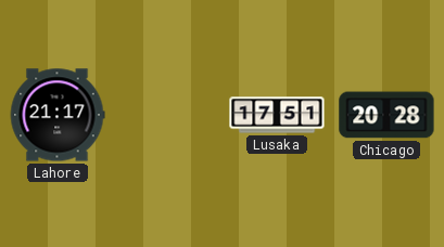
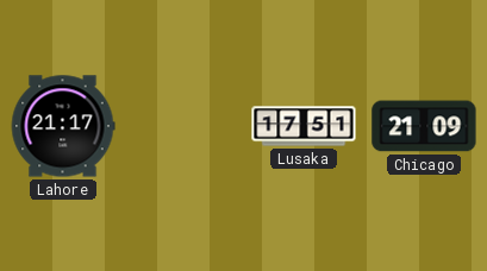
Chicago: 20:28 -> 21:09 (424, 126)
